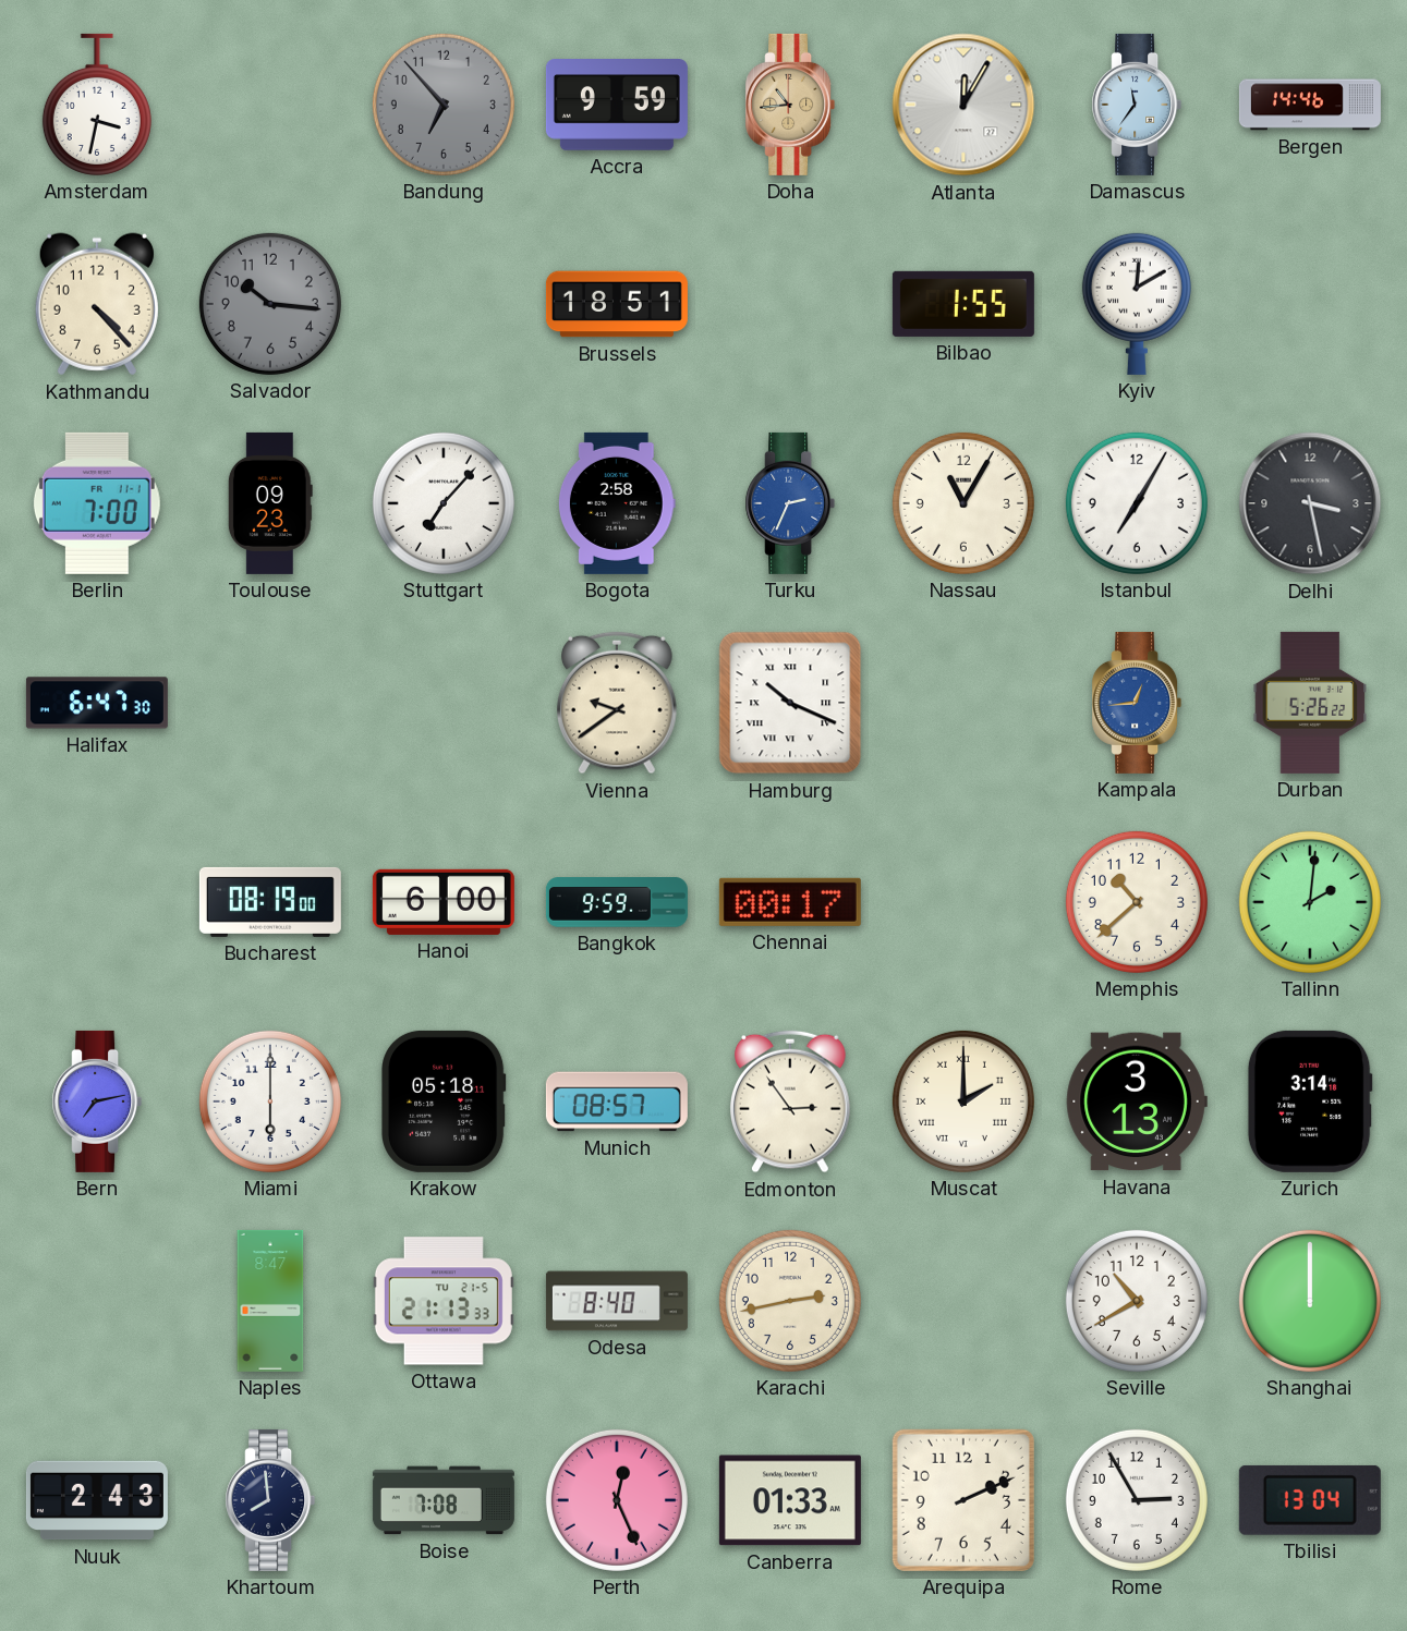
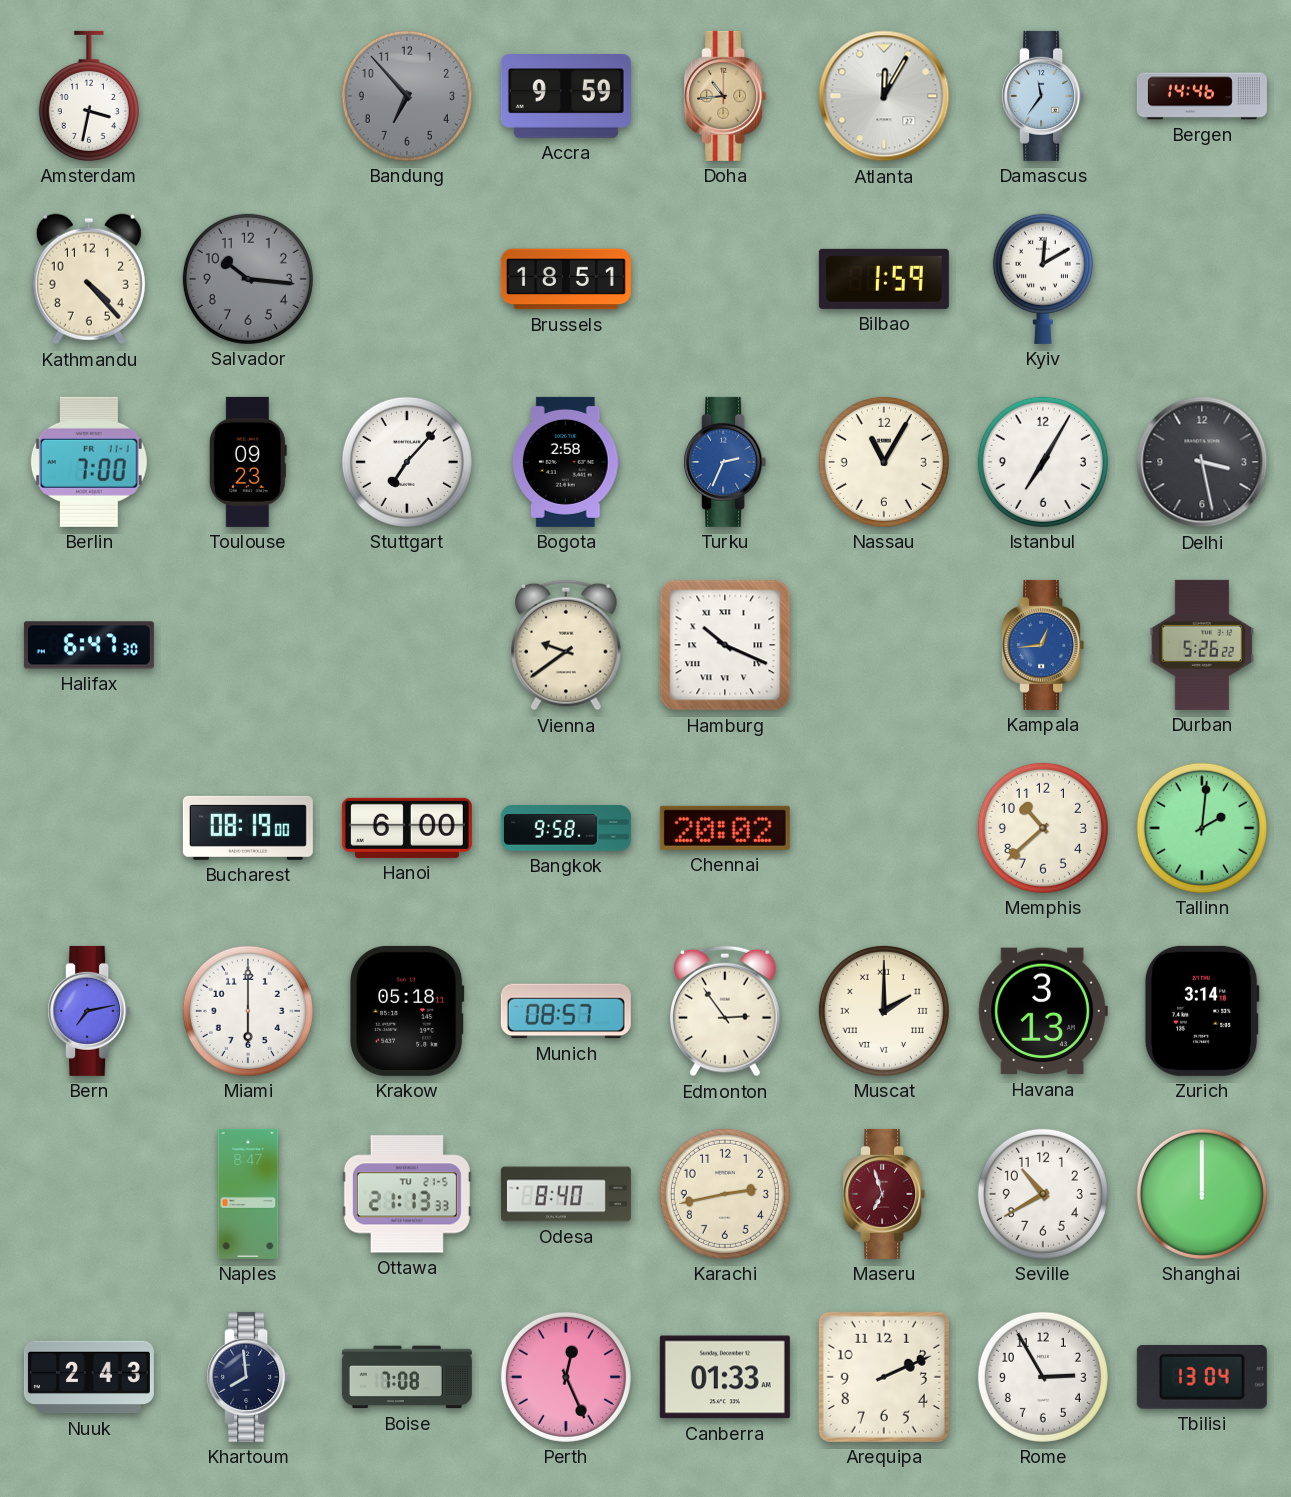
Bilbao: 1:55 -> 1:59 (884, 279)
Bangkok: 9:59 -> 9:58 (566, 828)
Chennai: 00:17 -> 20:02 (725, 828)
Maseru: none -> 6:57 (884, 1194)
